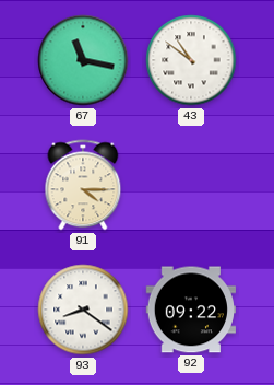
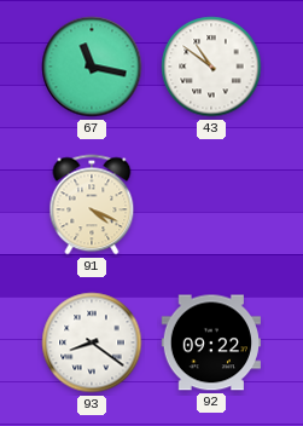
91: 4:15 -> 4:19 (92, 205)
